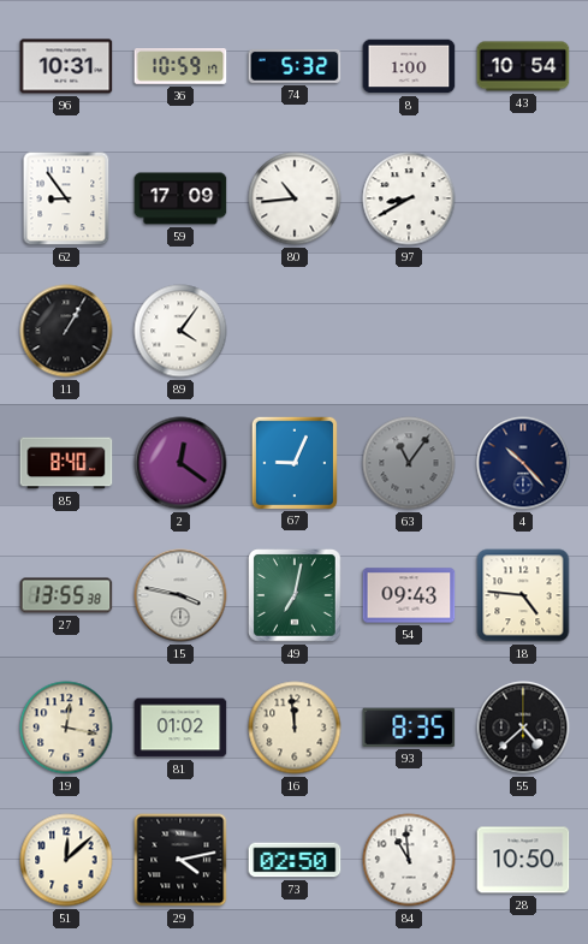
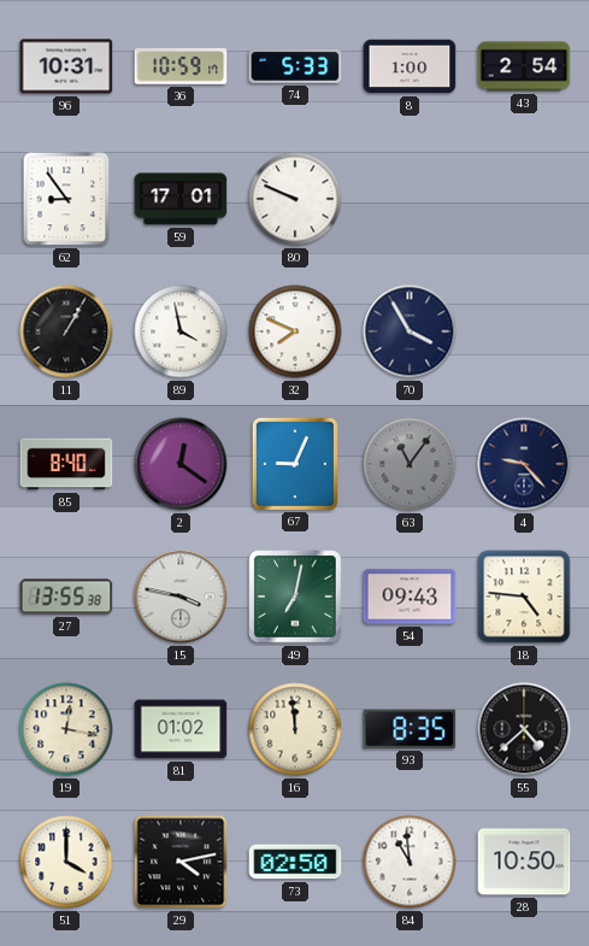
74: 5:32 -> 5:33 (295, 66)
43: 10:54 -> 2:54 (524, 66)
59: 17:09 -> 17:01 (181, 199)
80: 10:44 -> 9:49 (295, 199)
97: 8:40 -> none (409, 198)
89: 4:06 -> 3:58 (181, 331)
32: none -> 7:49 (295, 331)
70: none -> 3:55 (410, 331)
4: 10:23 -> 9:23 (524, 464)
51: 12:08 -> 4:00 (66, 862)
